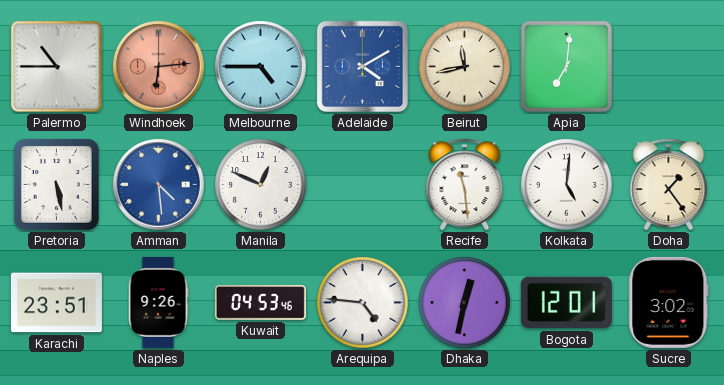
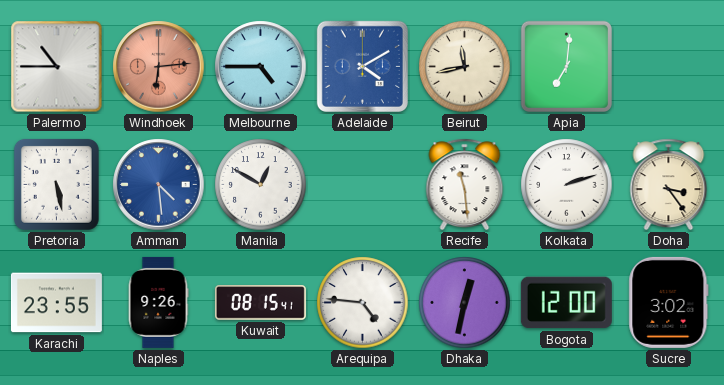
Manila: 12:49 -> 12:50 (261, 185)
Kolkata: 5:01 -> 2:12 (567, 185)
Doha: 1:24 -> 3:24 (669, 185)
Karachi: 23:51 -> 23:55 (56, 303)
Kuwait: 04:53 -> 08:15 (260, 303)
Bogota: 12:01 -> 12:00 (566, 303)
